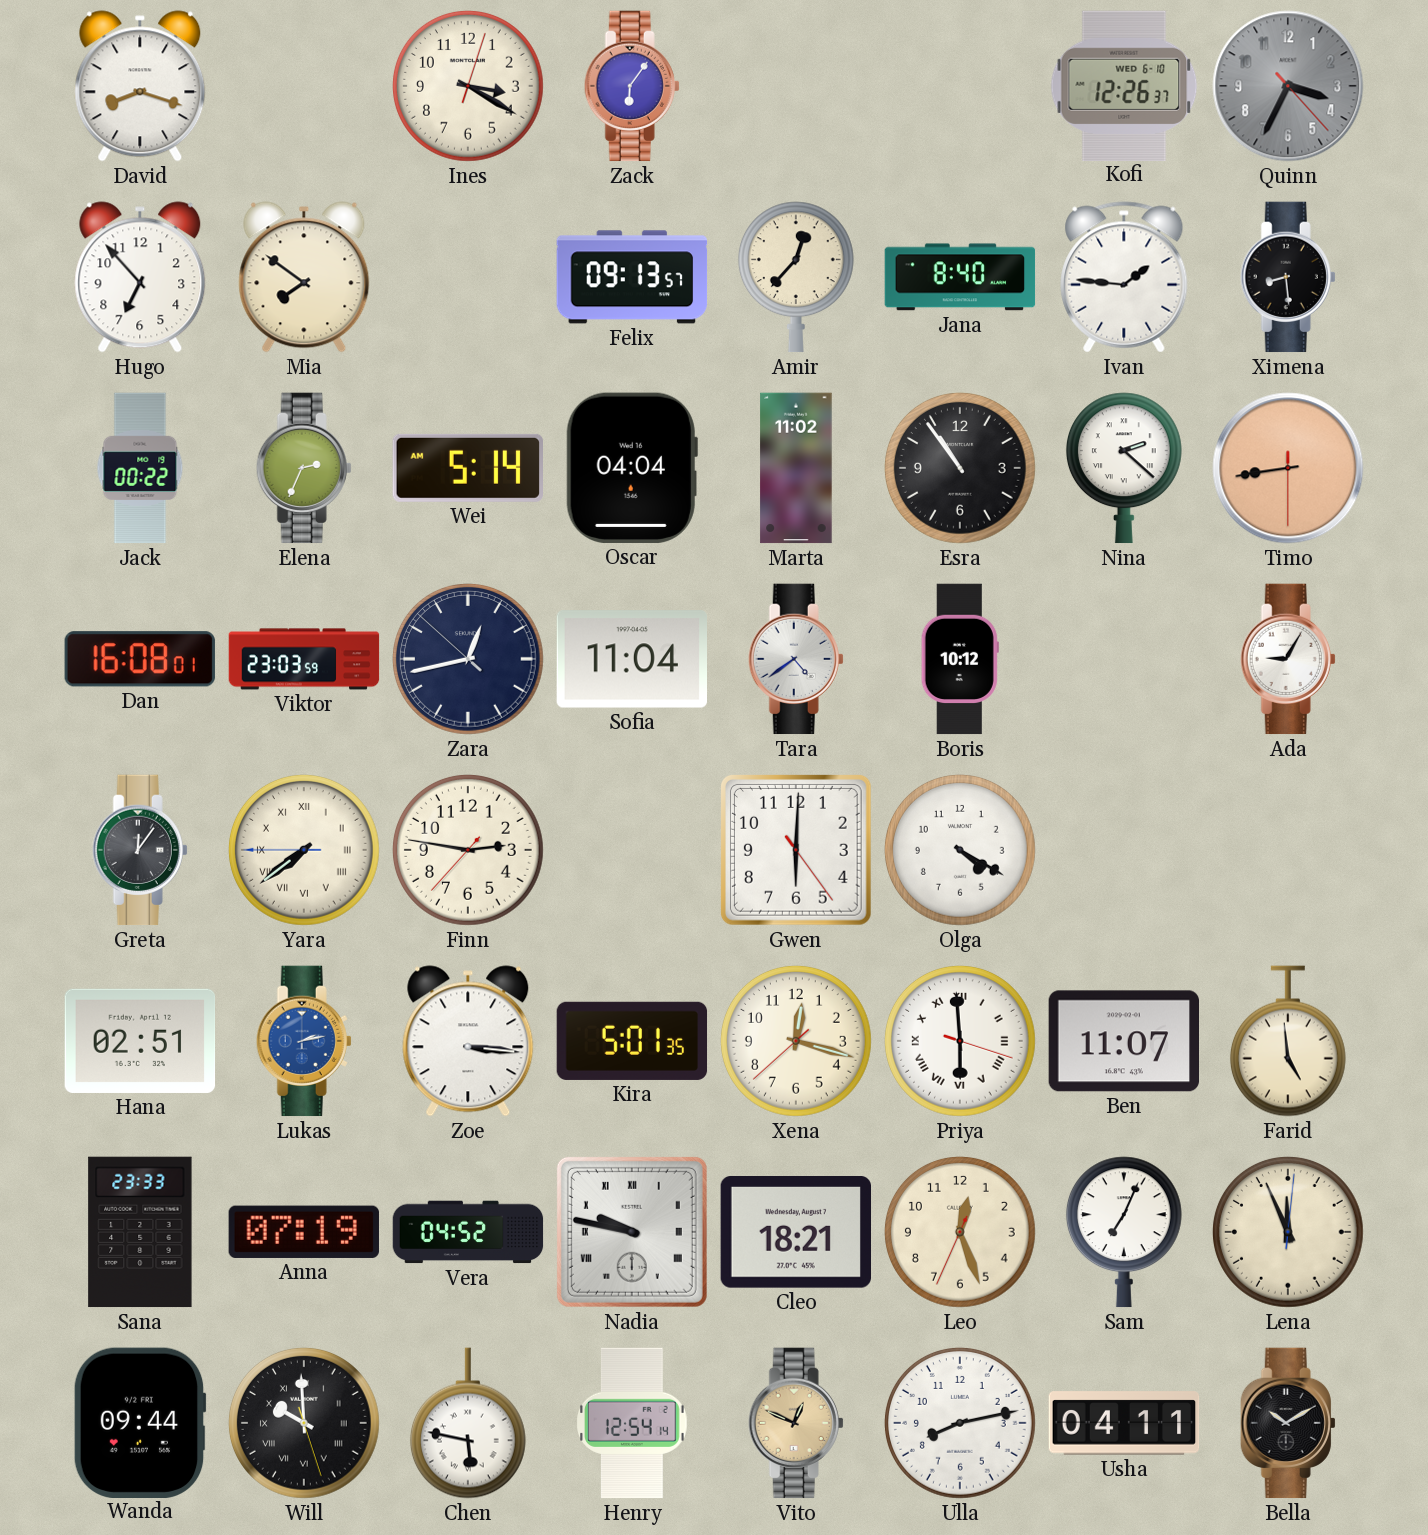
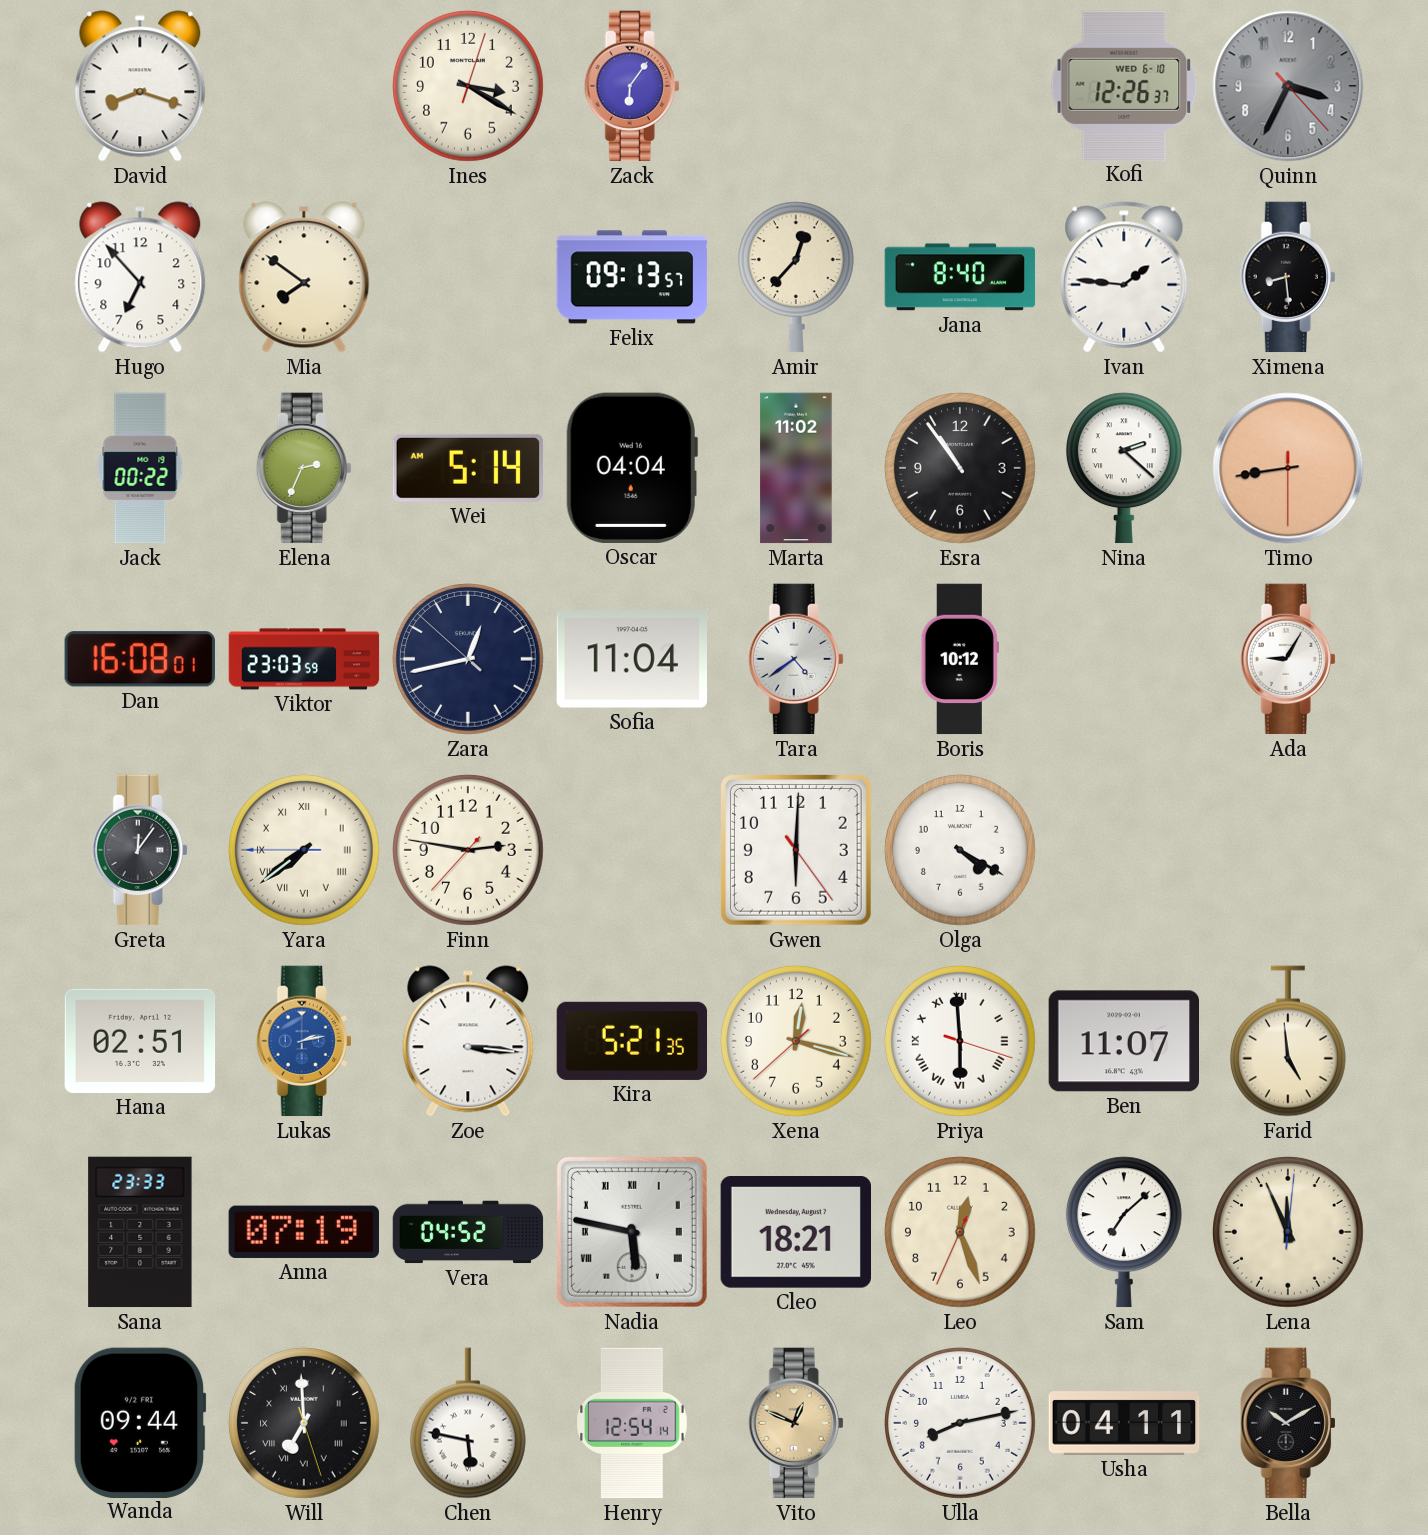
Kira: 5:01 -> 5:21 (632, 1041)
Nadia: 9:47 -> 5:47 (632, 1232)
Sam: 7:04 -> 7:08 (1124, 1232)
Will: 9:59 -> 6:59 (304, 1423)
